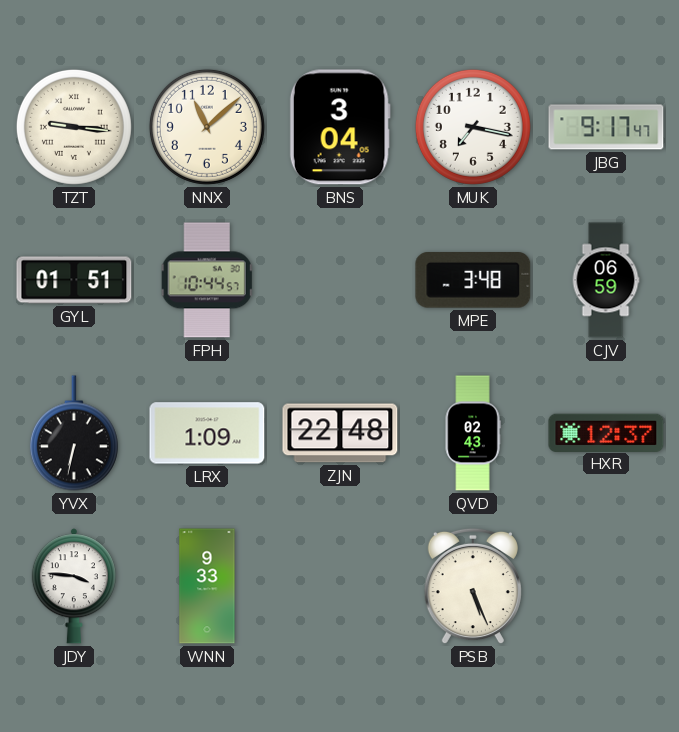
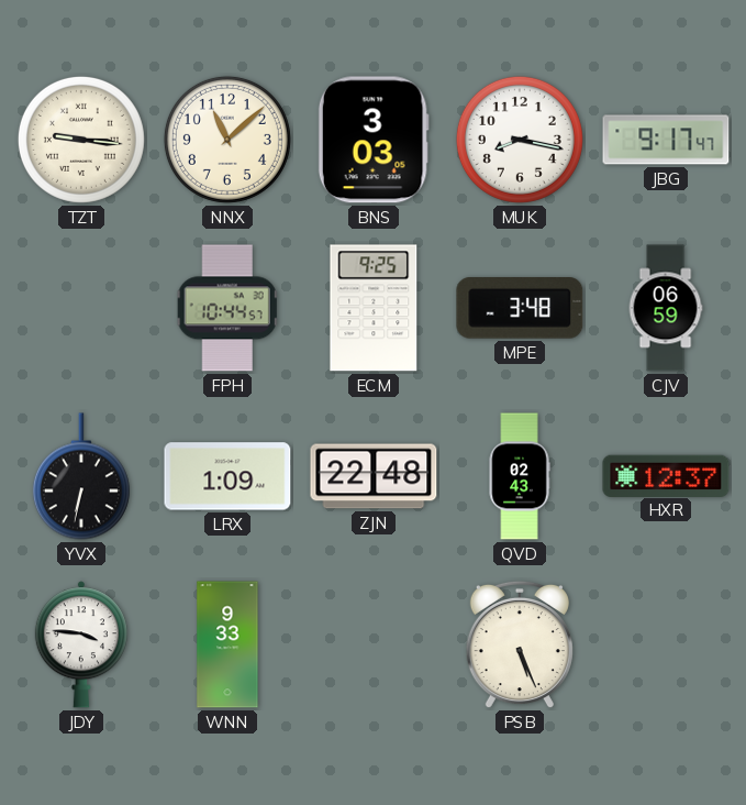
BNS: 3:04 -> 3:03 (374, 140)
MUK: 7:17 -> 8:17 (520, 140)
GYL: 01:51 -> none (74, 280)
ECM: none -> 9:25 (374, 308)
